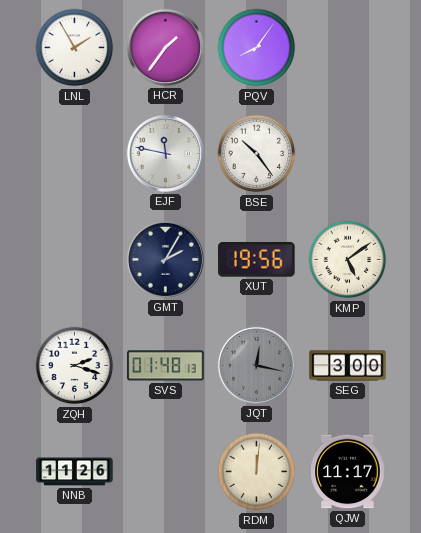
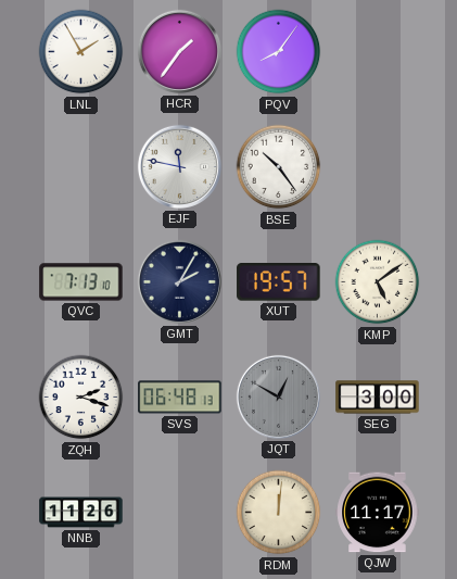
QVC: none -> 7:13 (81, 282)
XUT: 19:56 -> 19:57 (279, 282)
SVS: 01:48 -> 06:48 (180, 398)
JQT: 12:17 -> 12:50 (278, 397)
